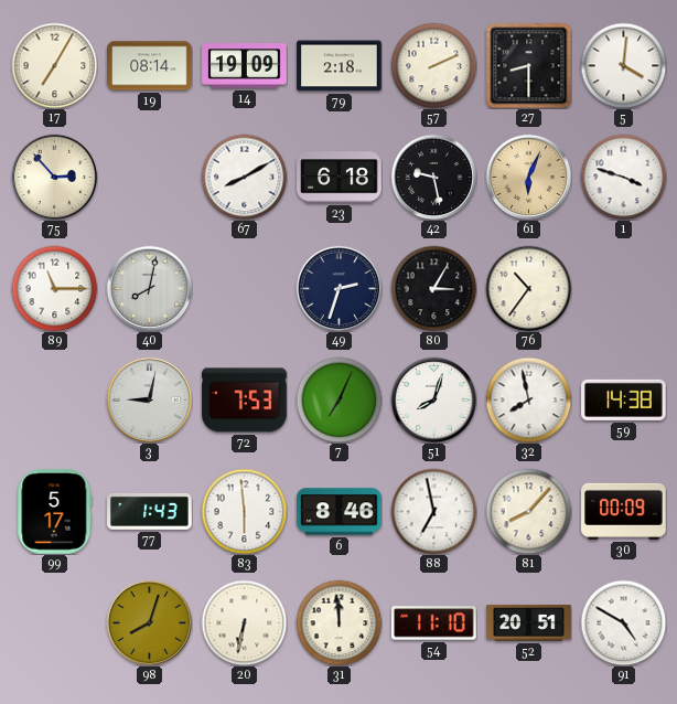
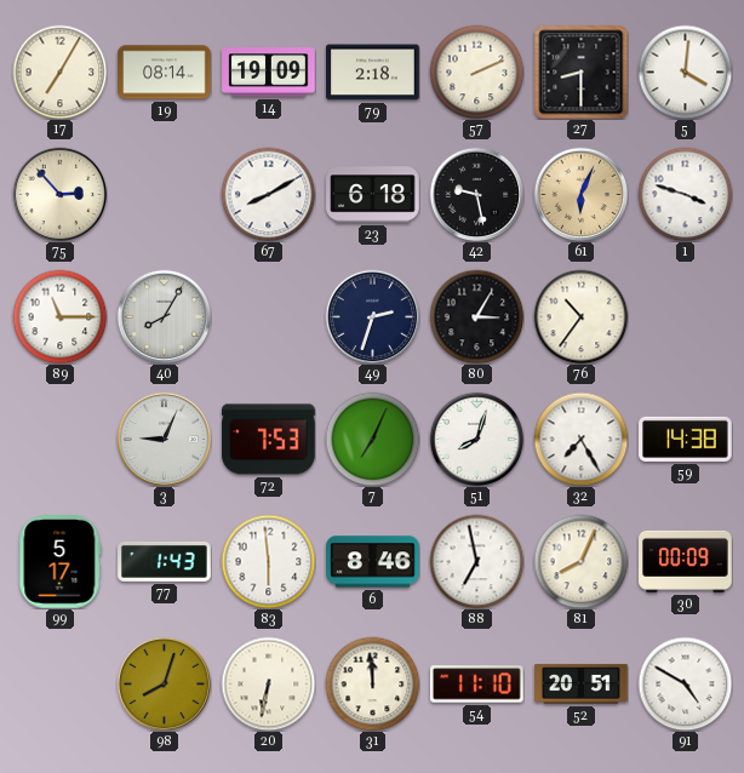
40: 8:02 -> 8:05 (164, 316)
3: 9:02 -> 9:04 (164, 439)
32: 7:58 -> 7:25 (580, 439)
81: 8:07 -> 8:04 (580, 561)
